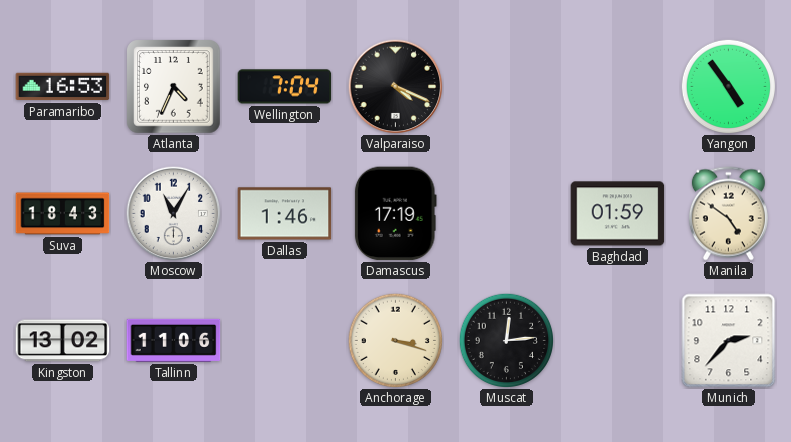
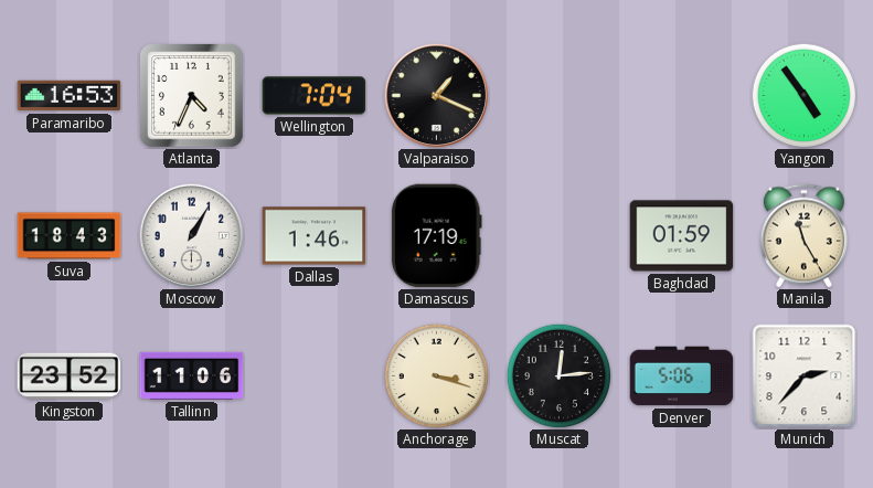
Valparaiso: 4:19 -> 1:19 (436, 95)
Moscow: 11:05 -> 1:05 (191, 235)
Manila: 4:51 -> 11:25 (803, 236)
Kingston: 13:02 -> 23:52 (70, 376)
Denver: none -> 5:06 (682, 376)
